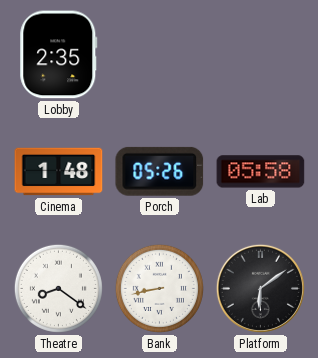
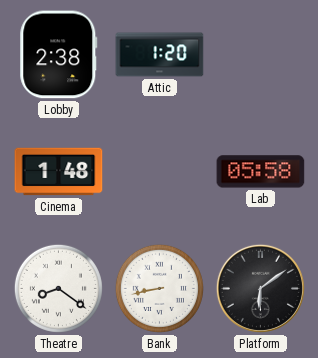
Lobby: 2:35 -> 2:38 (59, 55)
Attic: none -> 1:20 (160, 55)
Porch: 05:26 -> none (160, 171)
